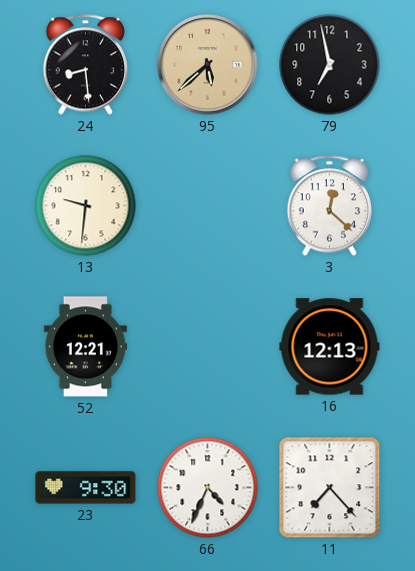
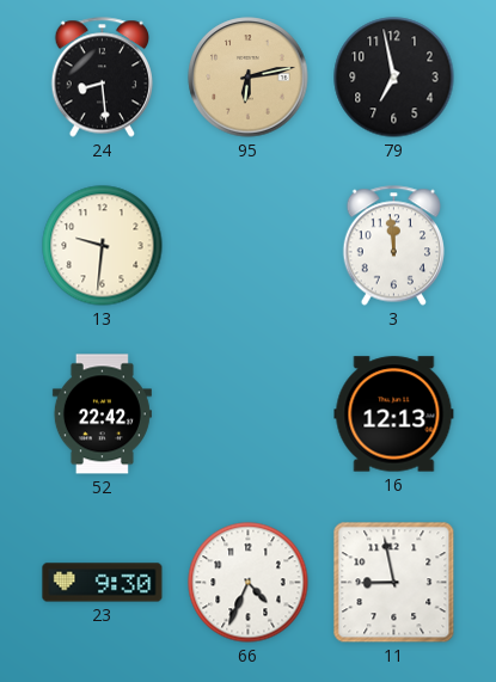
95: 5:38 -> 6:13 (249, 78)
3: 12:22 -> 11:59 (394, 246)
52: 12:21 -> 22:42 (102, 414)
11: 7:23 -> 8:58 (394, 583)
